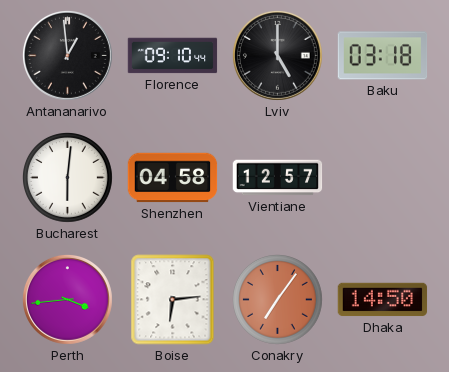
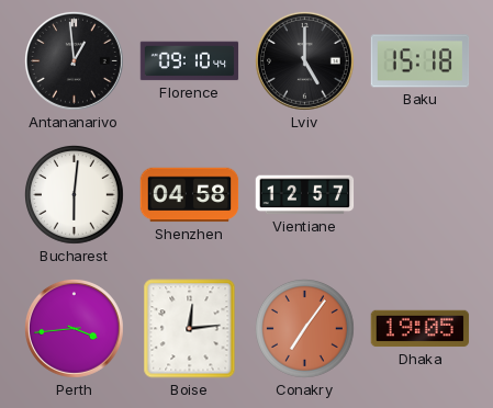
Baku: 03:18 -> 15:18 (421, 61)
Boise: 6:14 -> 12:14 (190, 329)
Dhaka: 14:50 -> 19:05 (421, 329)
